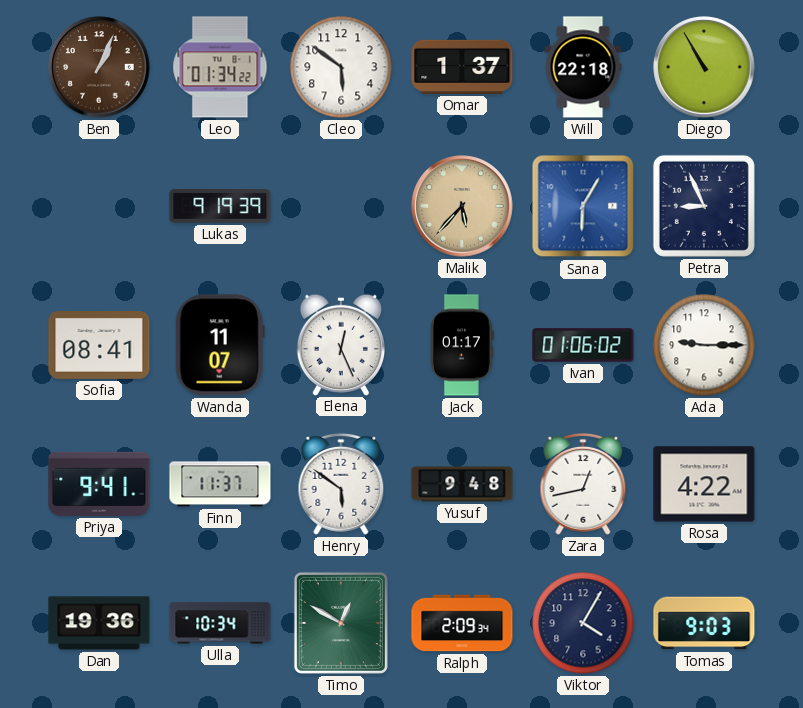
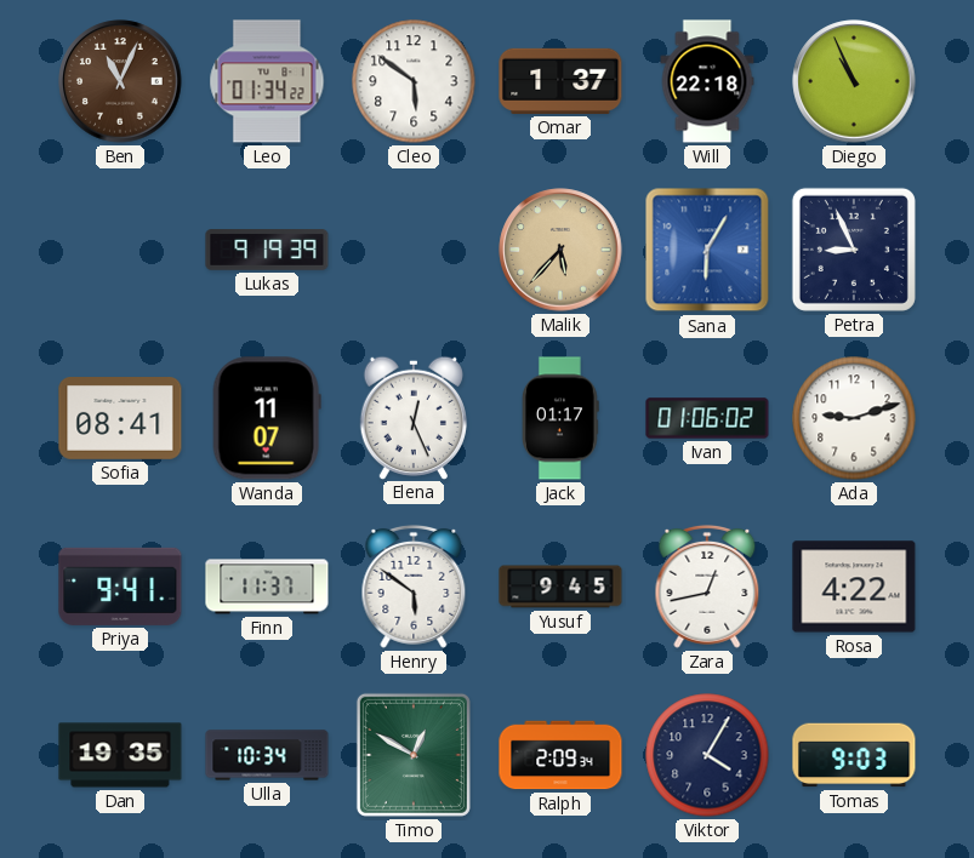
Ben: 1:04 -> 11:04 (120, 81)
Diego: 10:55 -> 10:56 (854, 81)
Ada: 9:15 -> 9:12 (854, 418)
Yusuf: 9:48 -> 9:45 (560, 587)
Dan: 19:36 -> 19:35 (120, 755)
